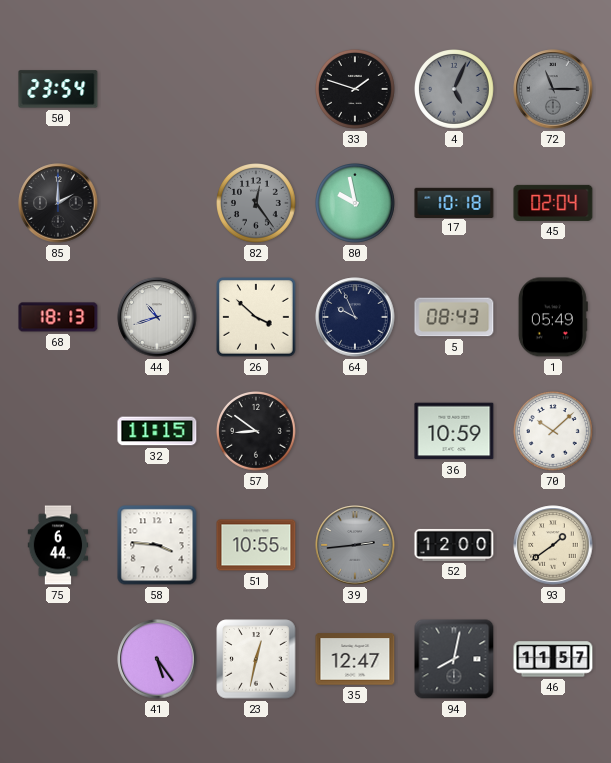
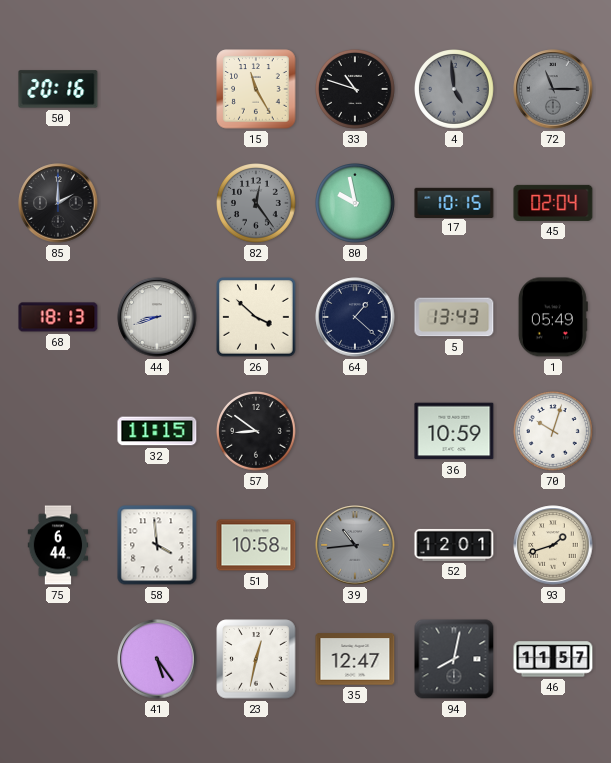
50: 23:54 -> 20:16 (58, 89)
15: none -> 11:25 (256, 89)
33: 1:48 -> 10:48 (356, 90)
4: 5:04 -> 4:59 (455, 90)
17: 10:18 -> 10:15 (454, 202)
44: 10:42 -> 8:42 (157, 317)
64: 9:56 -> 1:22 (355, 317)
5: 08:43 -> 13:43 (454, 317)
70: 10:08 -> 10:03 (554, 432)
58: 3:46 -> 3:59 (157, 545)
51: 10:55 -> 10:58 (256, 545)
39: 2:44 -> 10:44 (355, 545)
52: 12:00 -> 12:01 (454, 545)
93: 1:39 -> 1:42 (553, 545)
